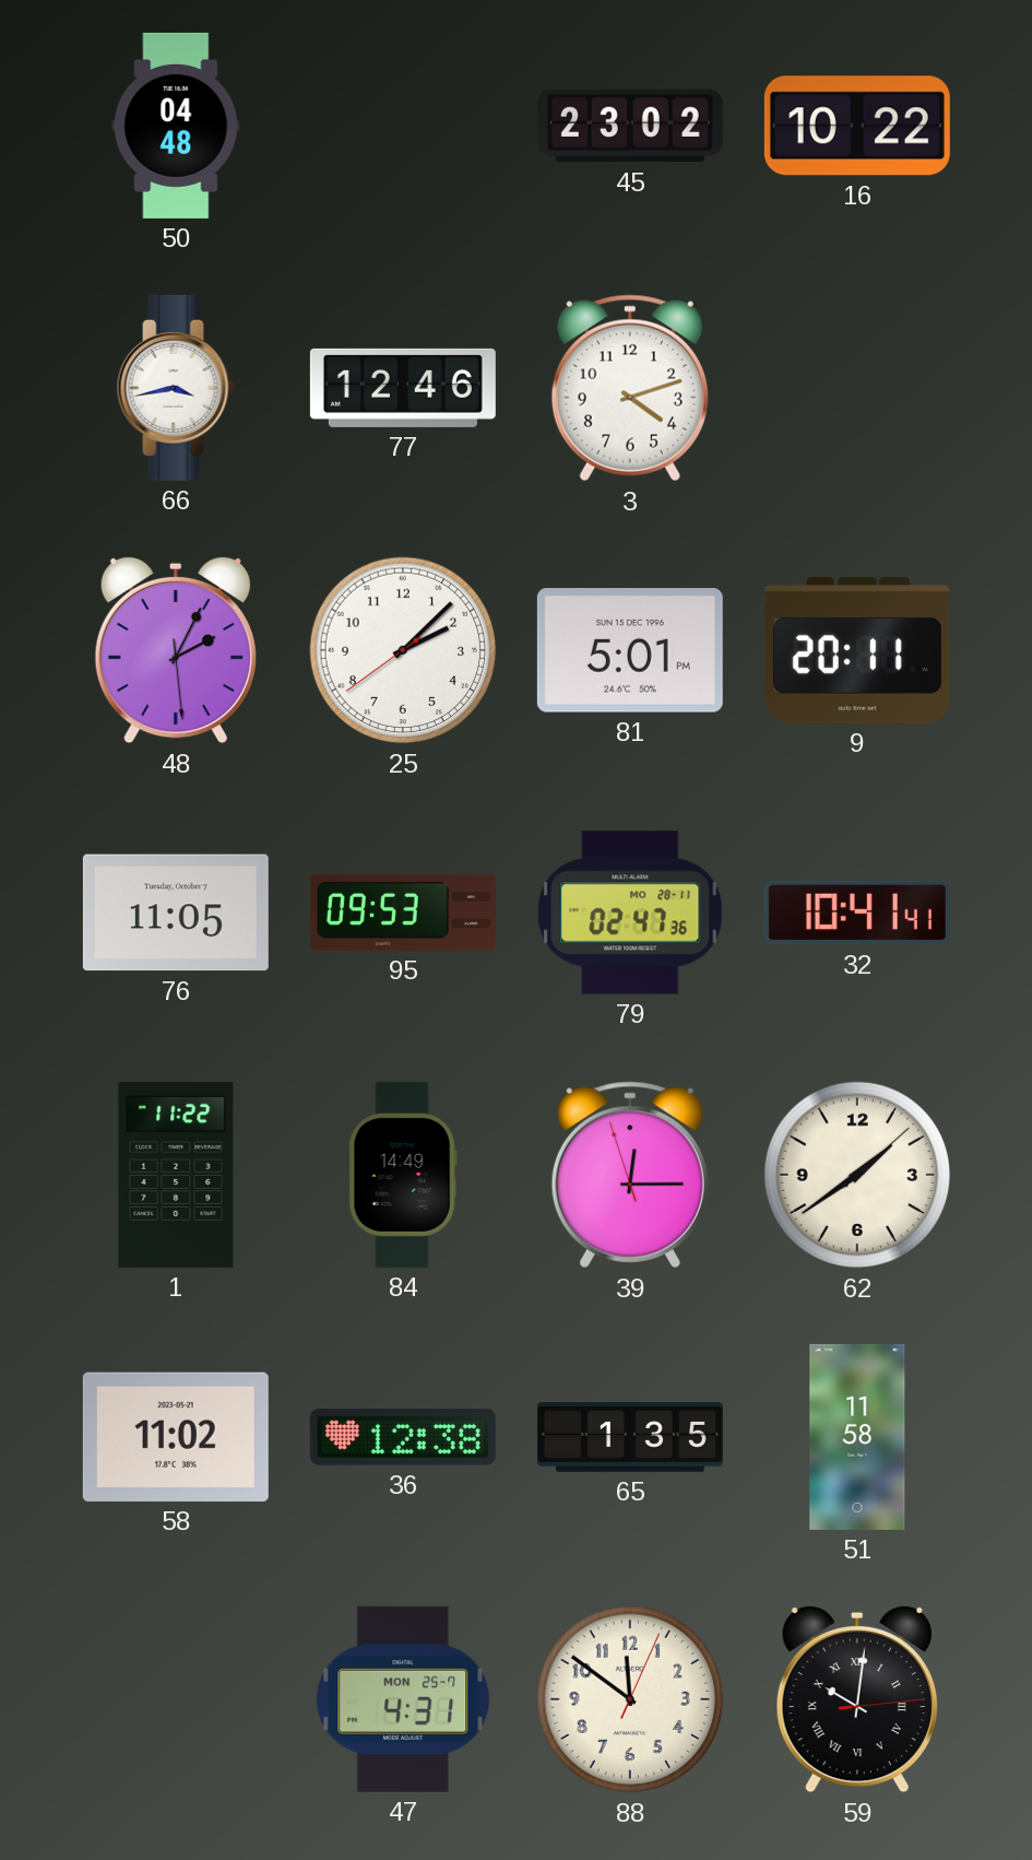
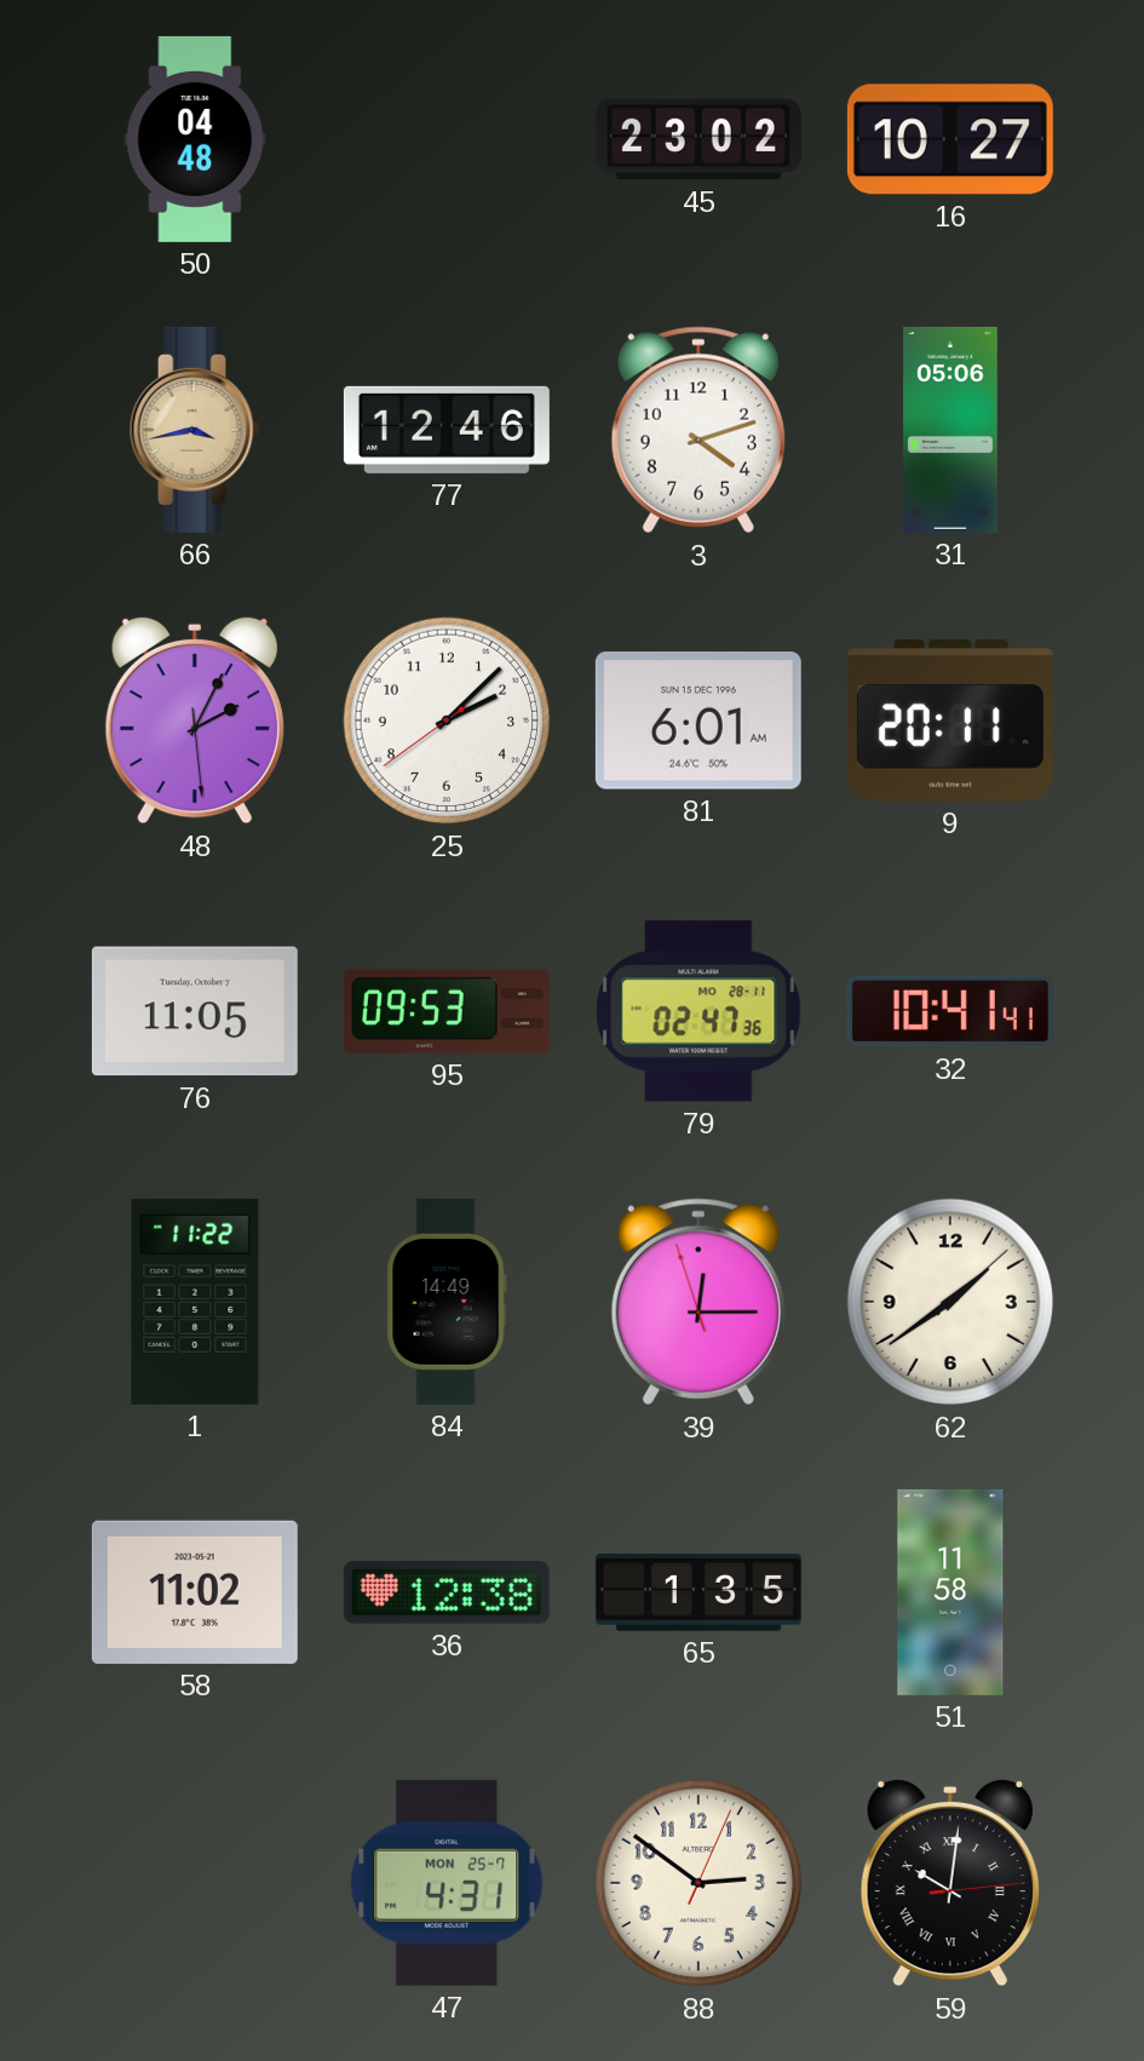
16: 10:22 -> 10:27 (950, 139)
66 dial: white -> champagne (195, 430)
31: none -> 05:06 (950, 430)
81: 5:01 -> 6:01 (699, 722)
88: 11:51 -> 2:51 (699, 1883)
